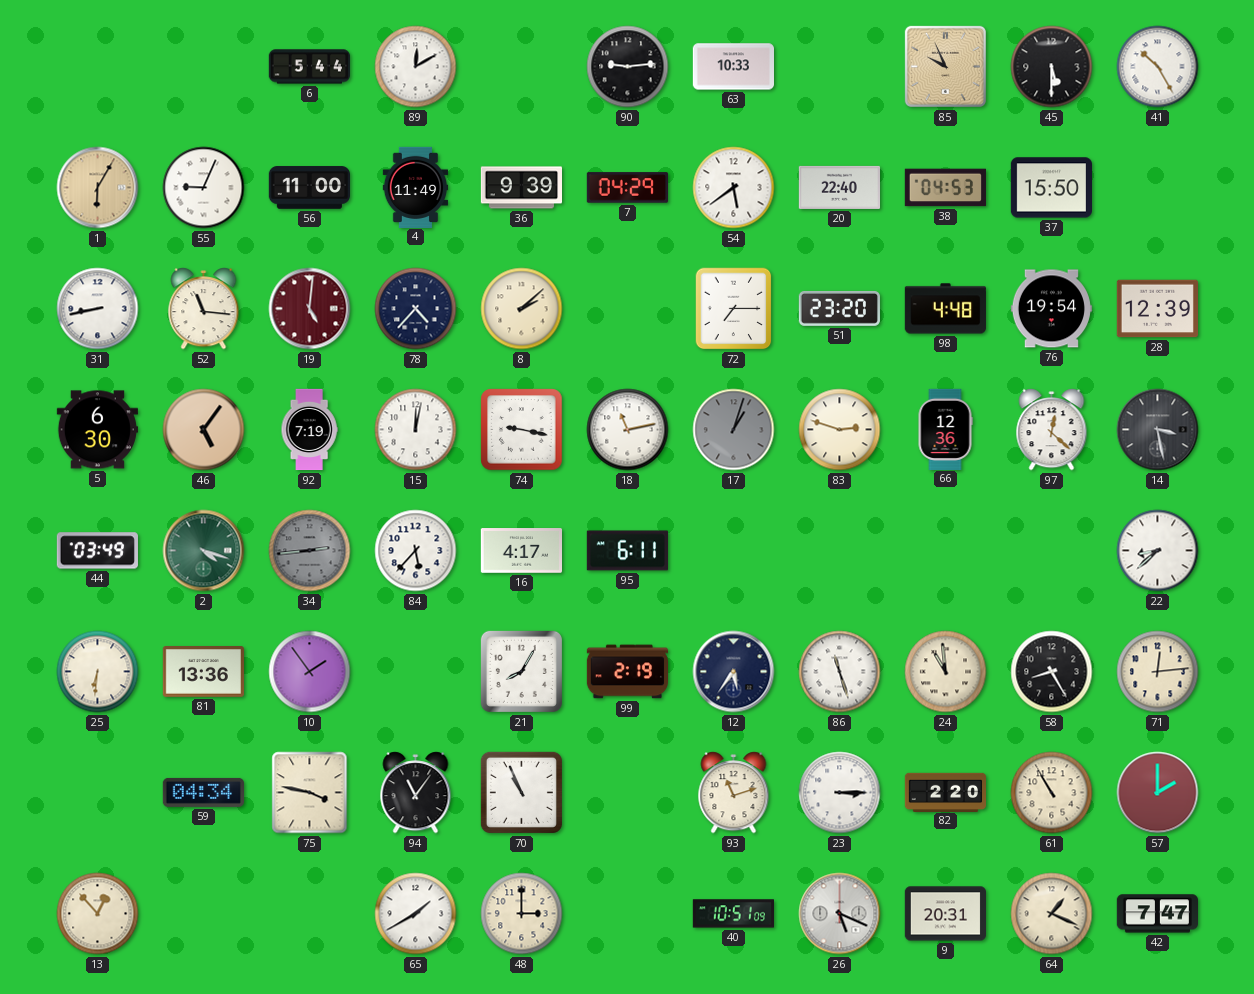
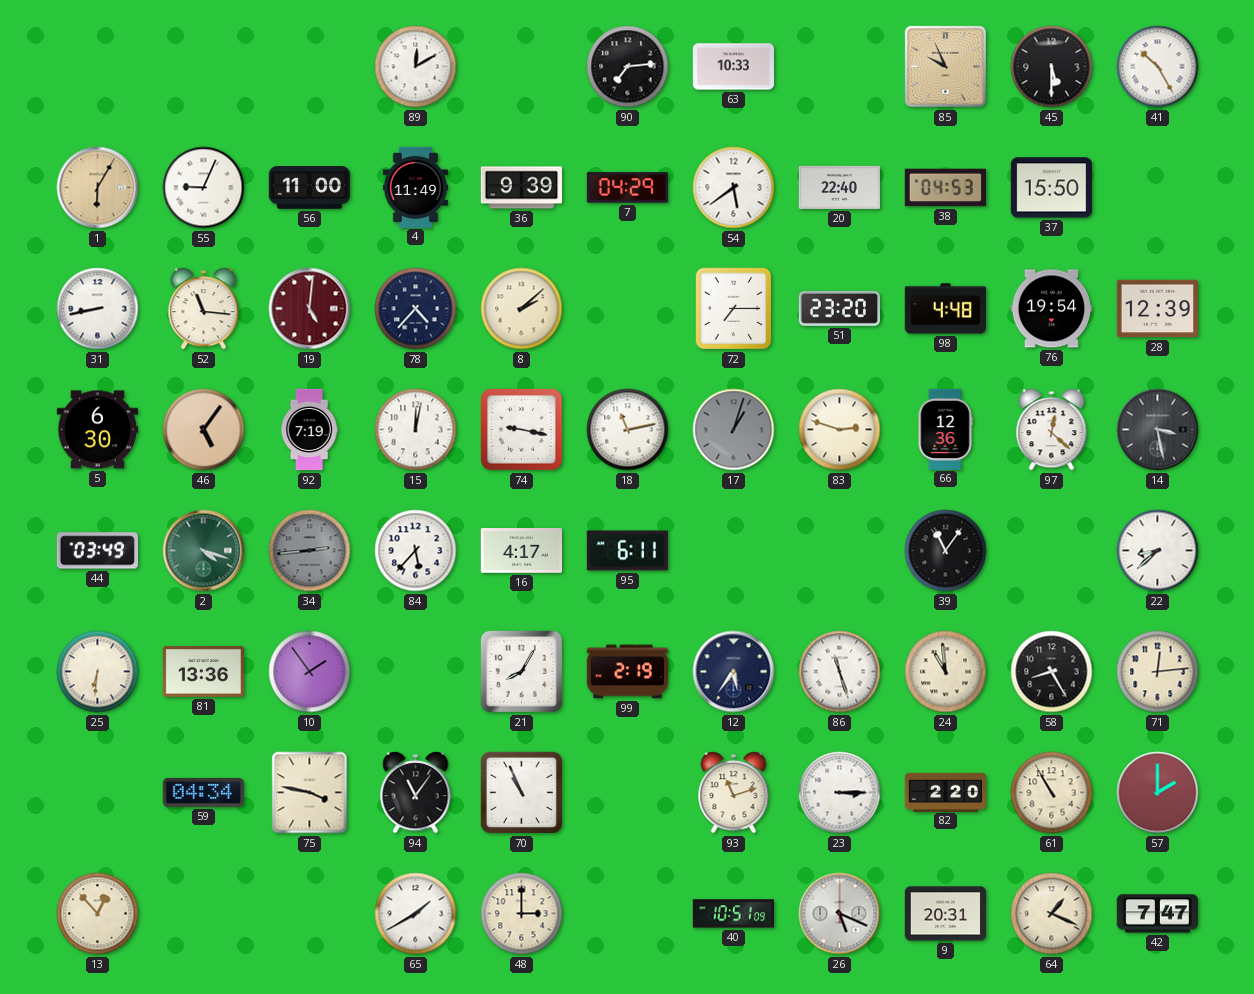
6: 5:44 -> none (309, 67)
90: 9:14 -> 7:14 (628, 67)
39: none -> 11:06 (946, 551)
